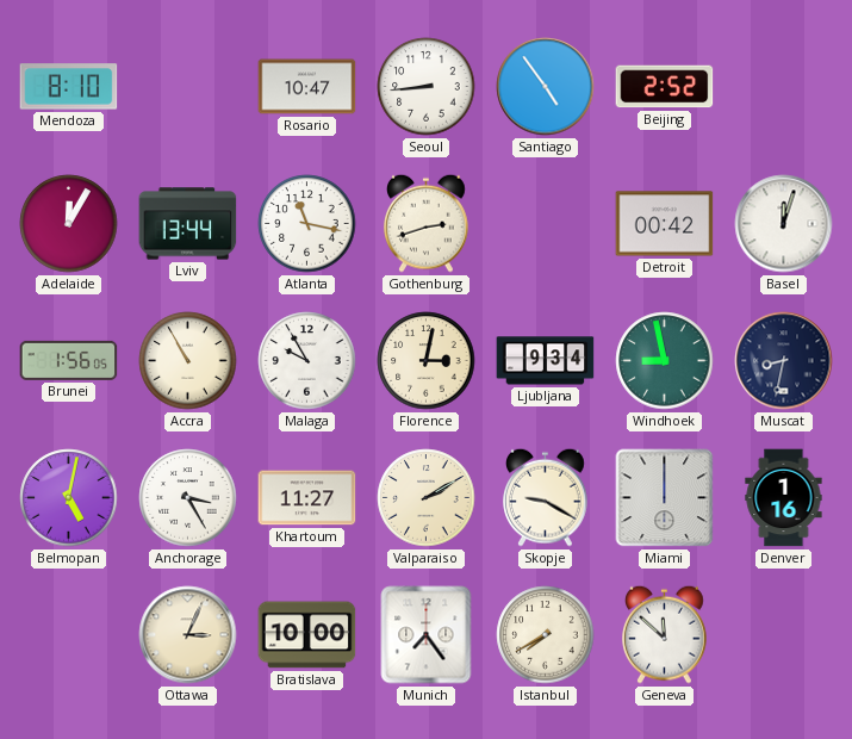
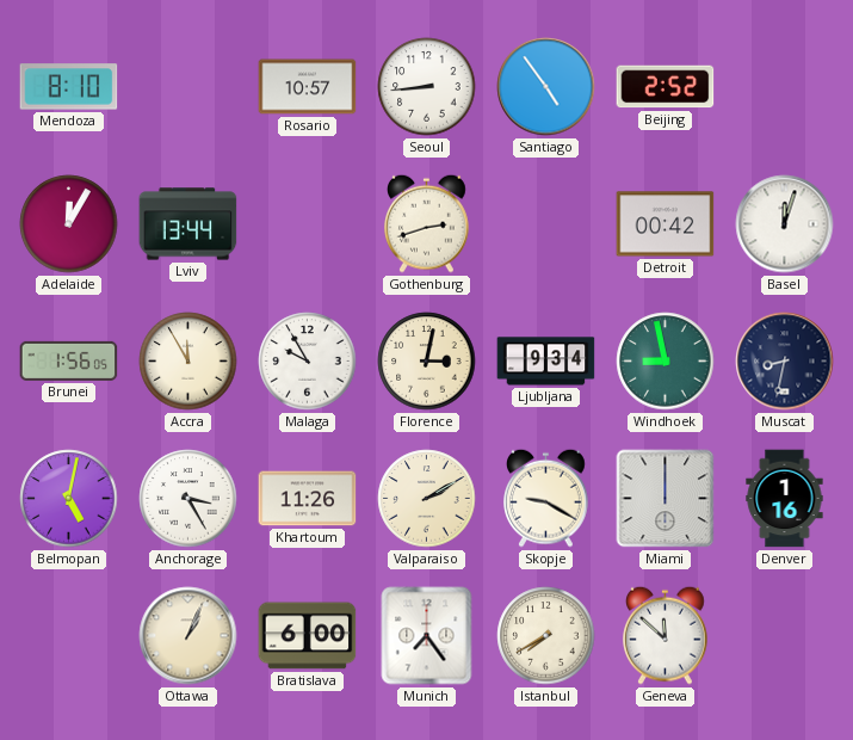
Rosario: 10:47 -> 10:57 (308, 87)
Atlanta: 11:17 -> none (307, 224)
Accra: 10:55 -> 11:55 (188, 362)
Khartoum: 11:27 -> 11:26 (308, 499)
Ottawa: 3:04 -> 1:04 (188, 636)
Bratislava: 10:00 -> 6:00 (308, 636)
